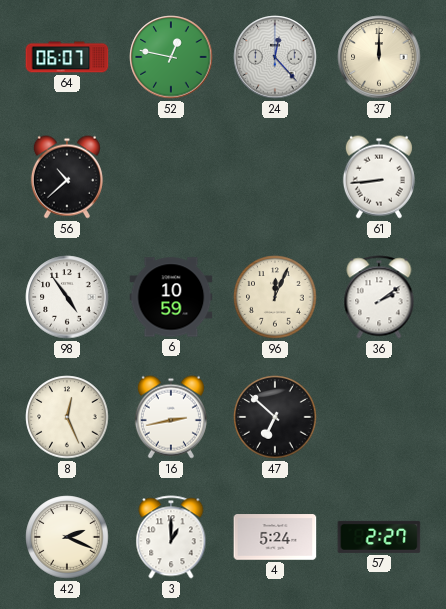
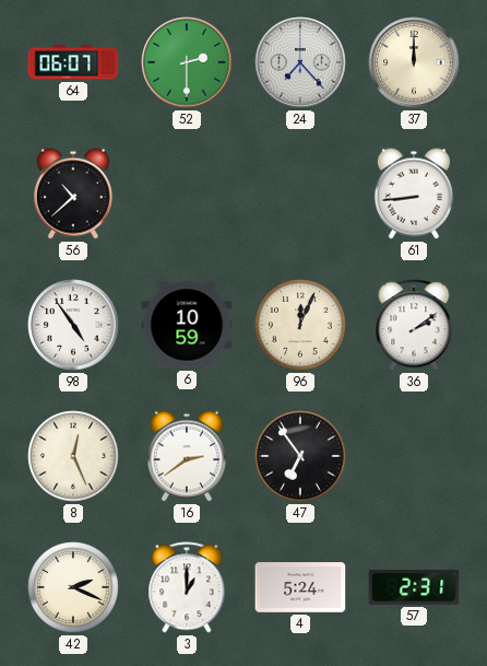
52: 12:47 -> 2:30 (187, 62)
24: 12:23 -> 7:23 (300, 62)
16: 2:43 -> 2:39 (187, 456)
47: 6:52 -> 6:54 (300, 456)
57: 2:27 -> 2:31 (414, 587)
